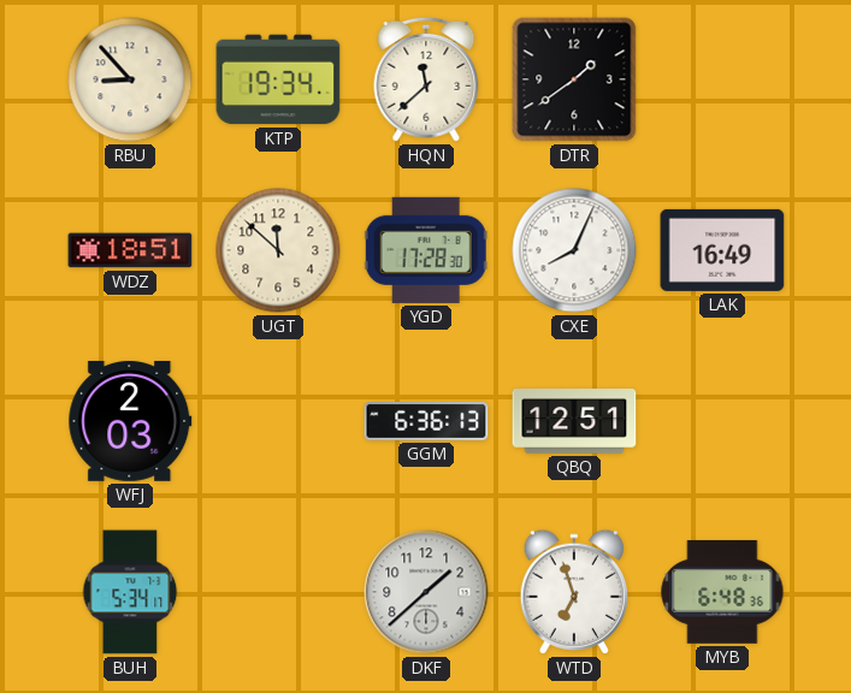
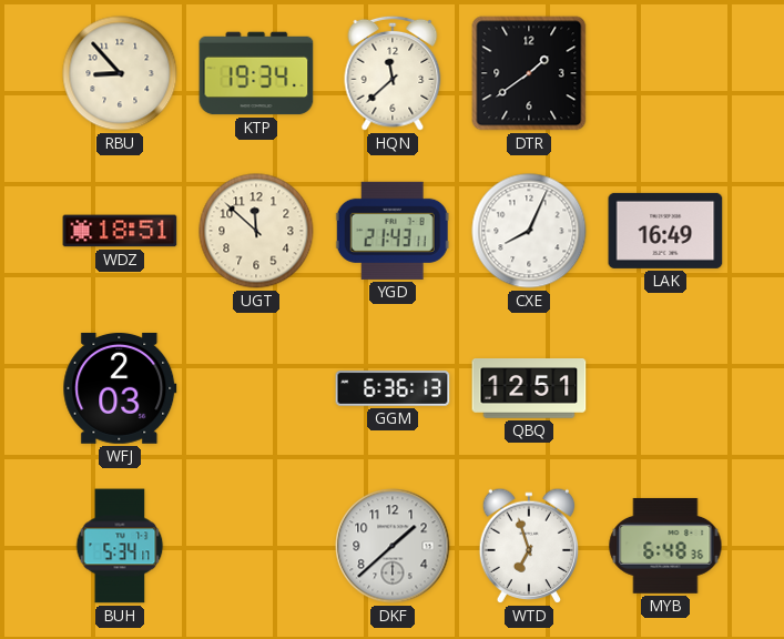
YGD: 17:28 -> 21:43 (393, 231)
